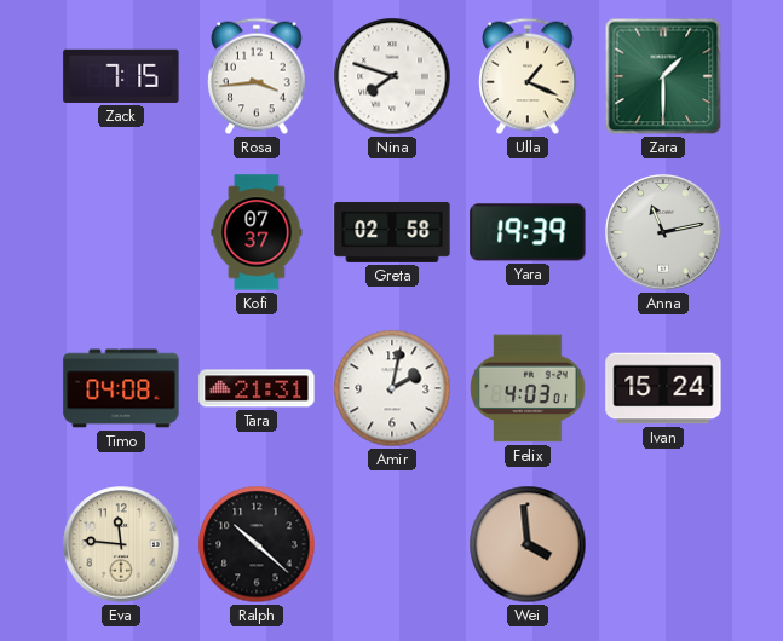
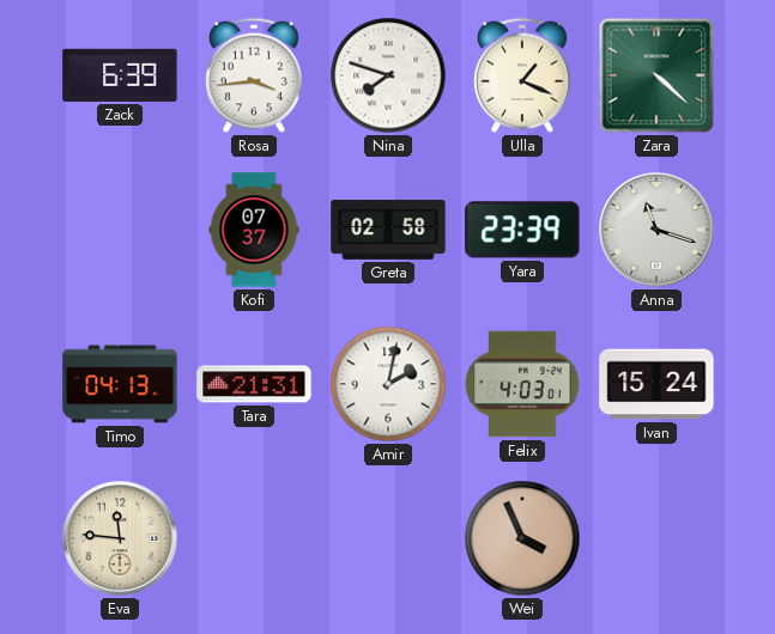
Zack: 7:15 -> 6:39 (120, 75)
Zara: 1:30 -> 4:22 (656, 75)
Yara: 19:39 -> 23:39 (522, 230)
Anna: 11:13 -> 11:18 (656, 230)
Timo: 04:08 -> 04:13 (120, 384)
Ralph: 10:22 -> none (257, 544)
Wei: 3:59 -> 3:56 (522, 538)
